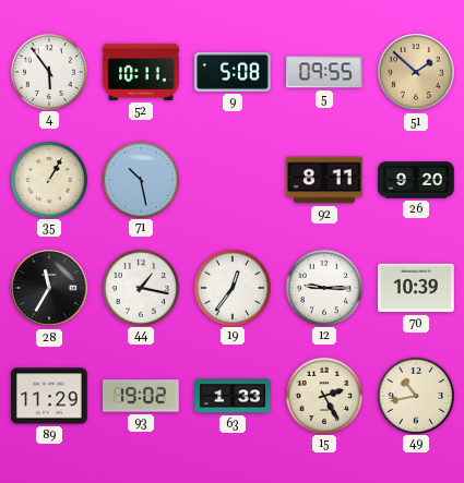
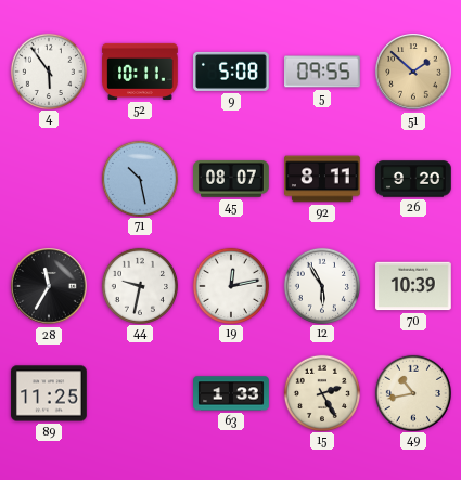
35: 1:05 -> none (48, 179)
45: none -> 08:07 (231, 179)
44: 1:17 -> 9:32 (139, 285)
19: 12:36 -> 12:13 (230, 285)
12: 9:15 -> 5:55 (321, 285)
89: 11:29 -> 11:25 (49, 393)
93: 19:02 -> none (142, 396)
